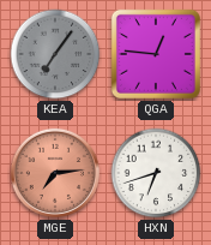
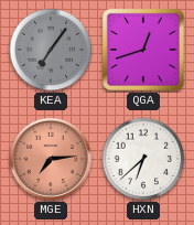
QGA: 12:46 -> 12:42 (143, 50)
HXN: 6:42 -> 6:38 (143, 159)
